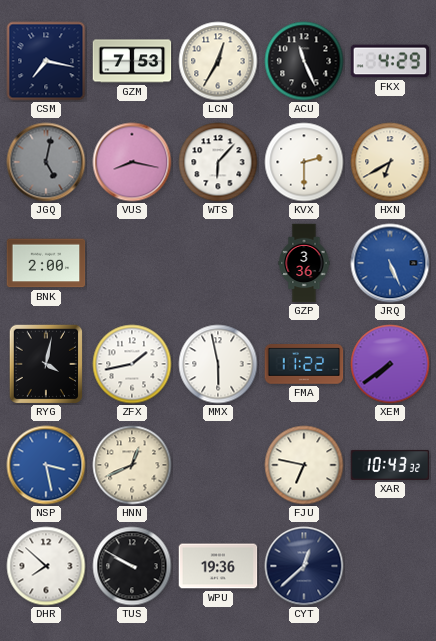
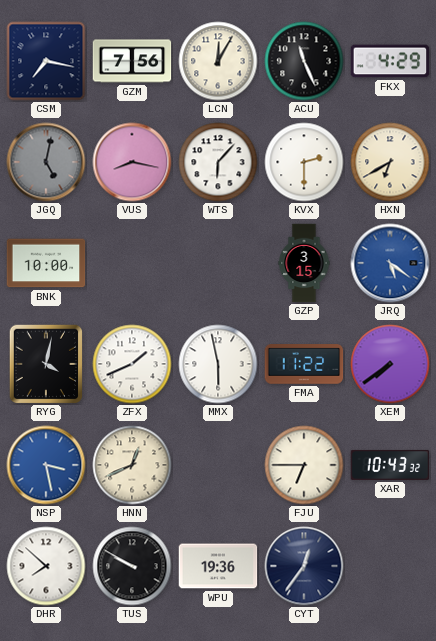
GZM: 7:53 -> 7:56 (132, 61)
LCN: 12:35 -> 12:05 (218, 61)
BNK: 2:00 -> 10:00 (46, 263)
GZP: 3:36 -> 3:15 (304, 263)
JRQ: 5:26 -> 5:21 (390, 263)
ZFX: 1:43 -> 1:41 (132, 364)
FJU: 6:47 -> 6:45 (304, 465)
CYT: 12:38 -> 12:36 (304, 566)
